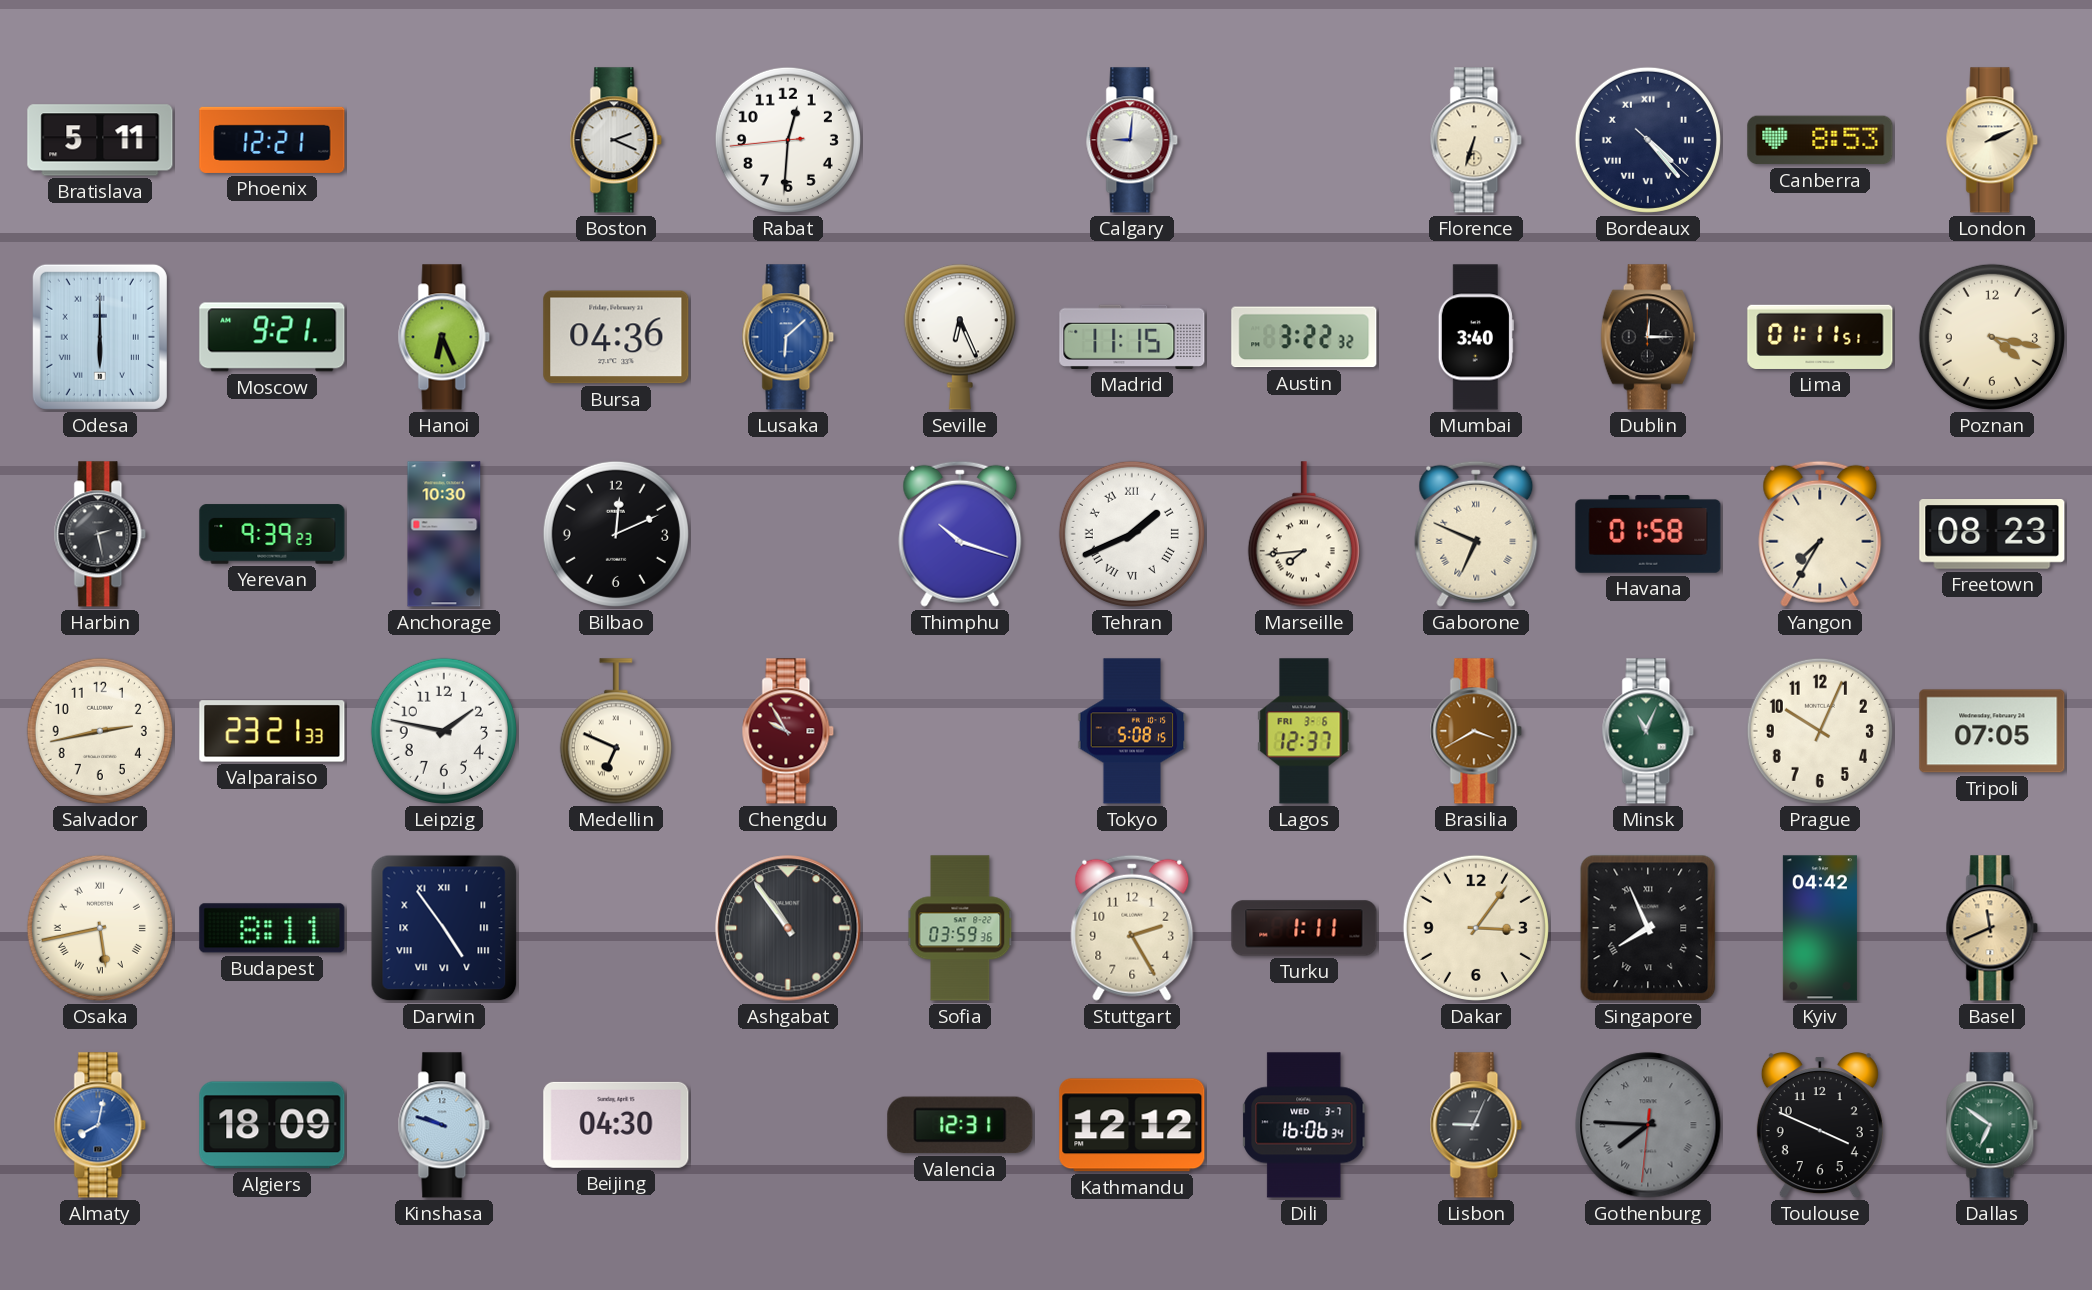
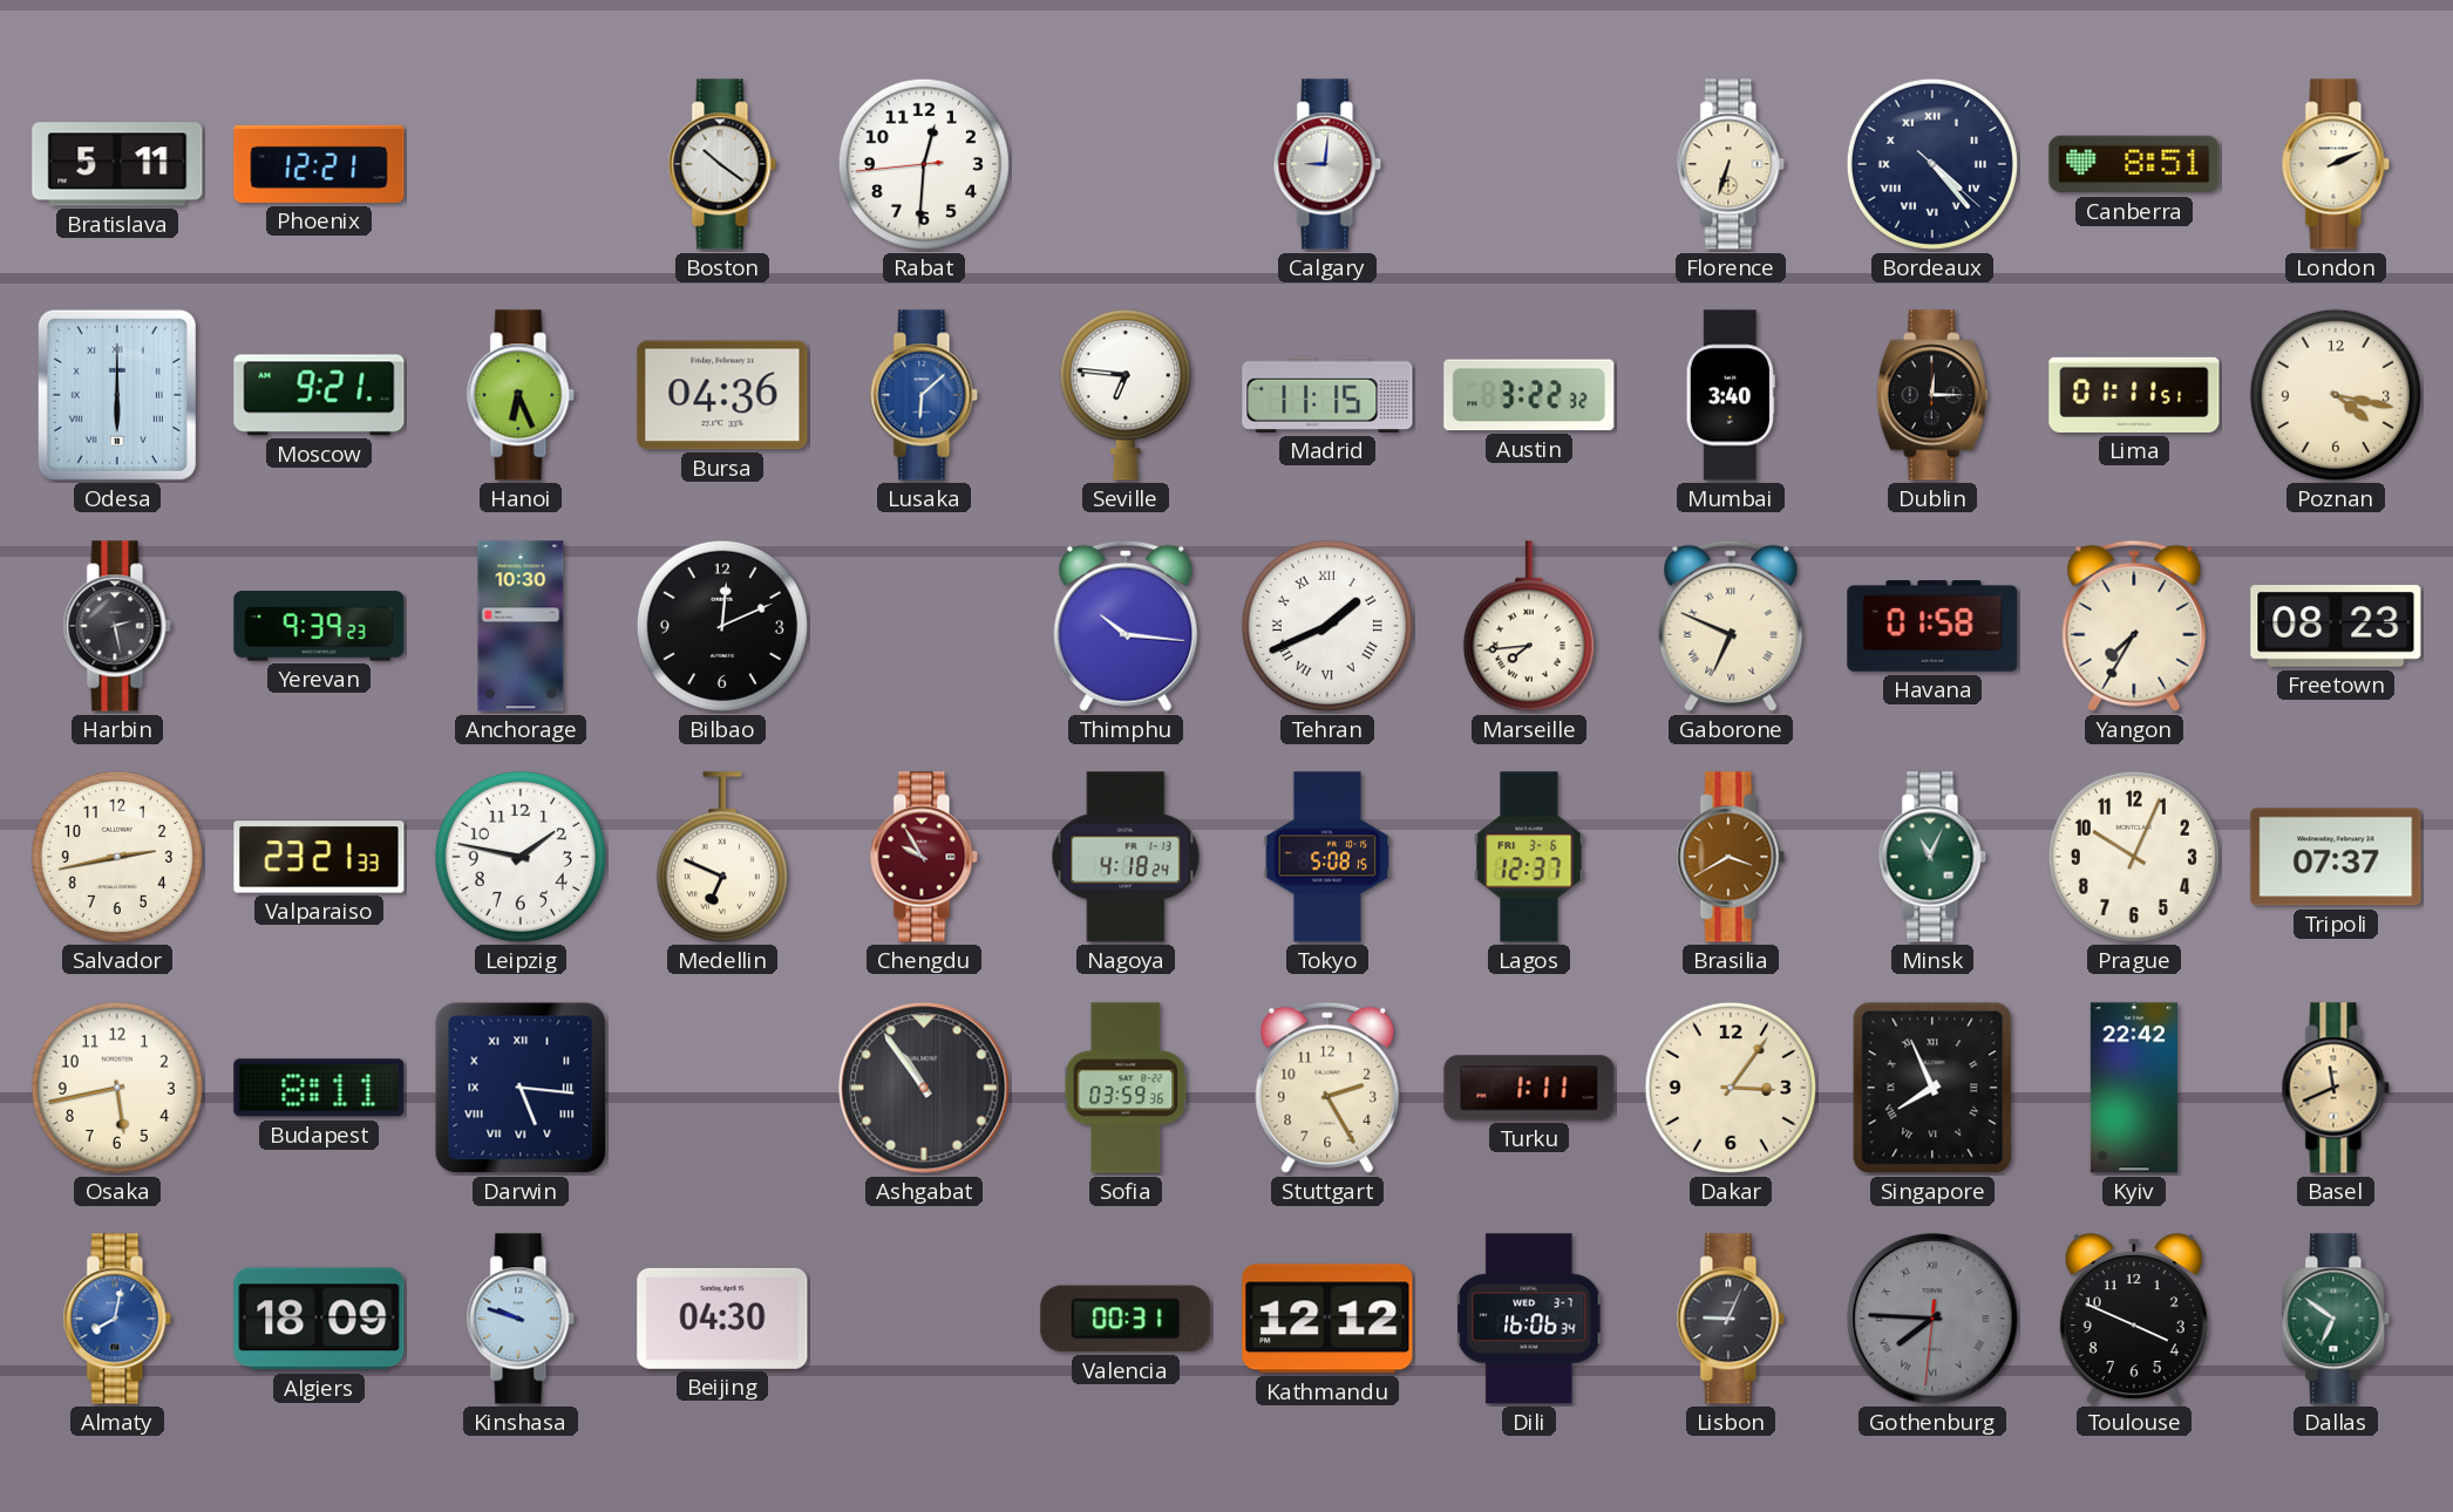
Boston: 2:19 -> 10:21 (722, 164)
Canberra: 8:53 -> 8:51 (2134, 164)
Seville: 6:26 -> 6:46 (1126, 395)
Thimphu: 10:18 -> 10:16 (1126, 626)
Nagoya: none -> 4:18 (1126, 857)
Tripoli: 07:05 -> 07:37 (2336, 857)
Osaka numerals: Roman -> Arabic (117, 1088)
Darwin: 4:54 -> 5:16 (521, 1088)
Kyiv: 04:42 -> 22:42 (2134, 1088)
Valencia: 12:31 -> 00:31 (1126, 1319)
